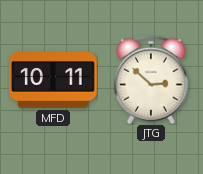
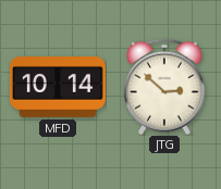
MFD: 10:11 -> 10:14 (58, 88)
